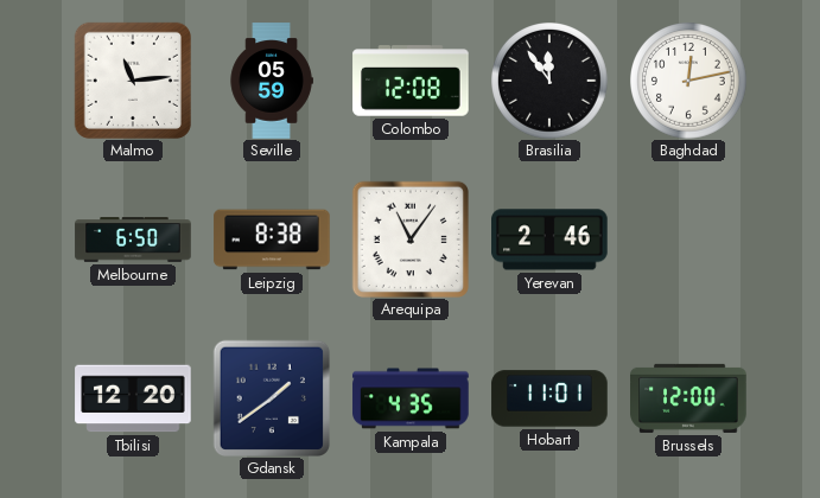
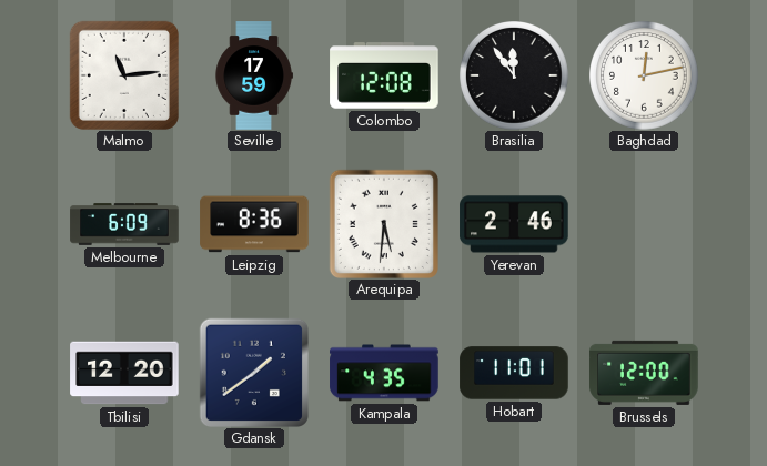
Seville: 05:59 -> 17:59 (254, 75)
Melbourne: 6:50 -> 6:09 (124, 224)
Leipzig: 8:38 -> 8:36 (254, 224)
Arequipa: 11:06 -> 5:31 (384, 224)
